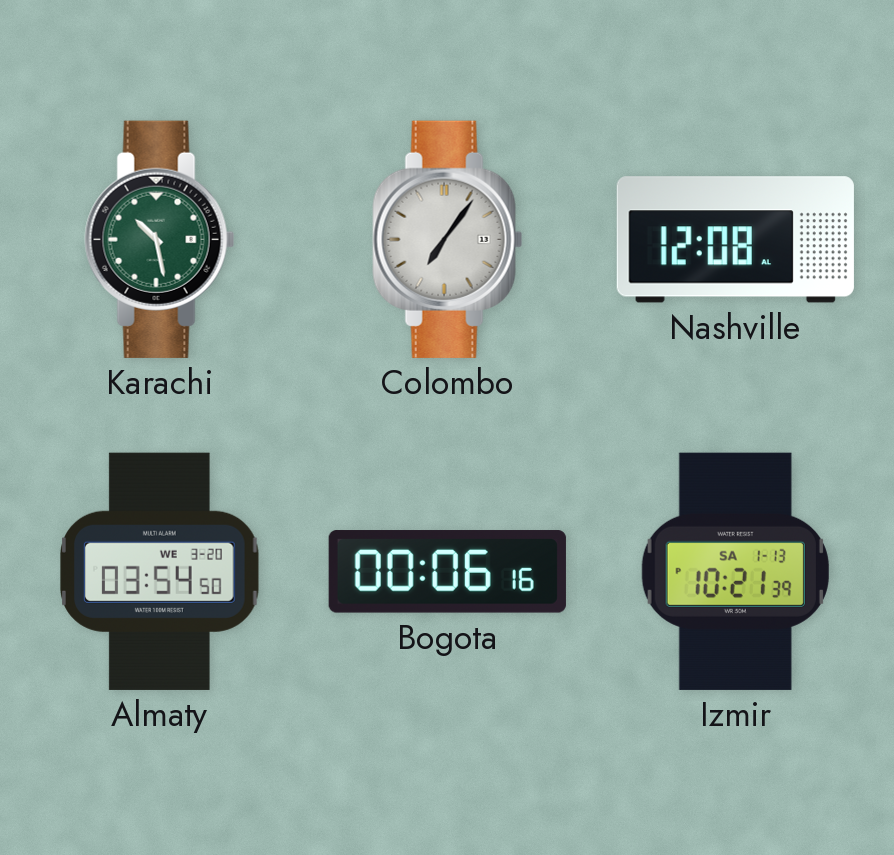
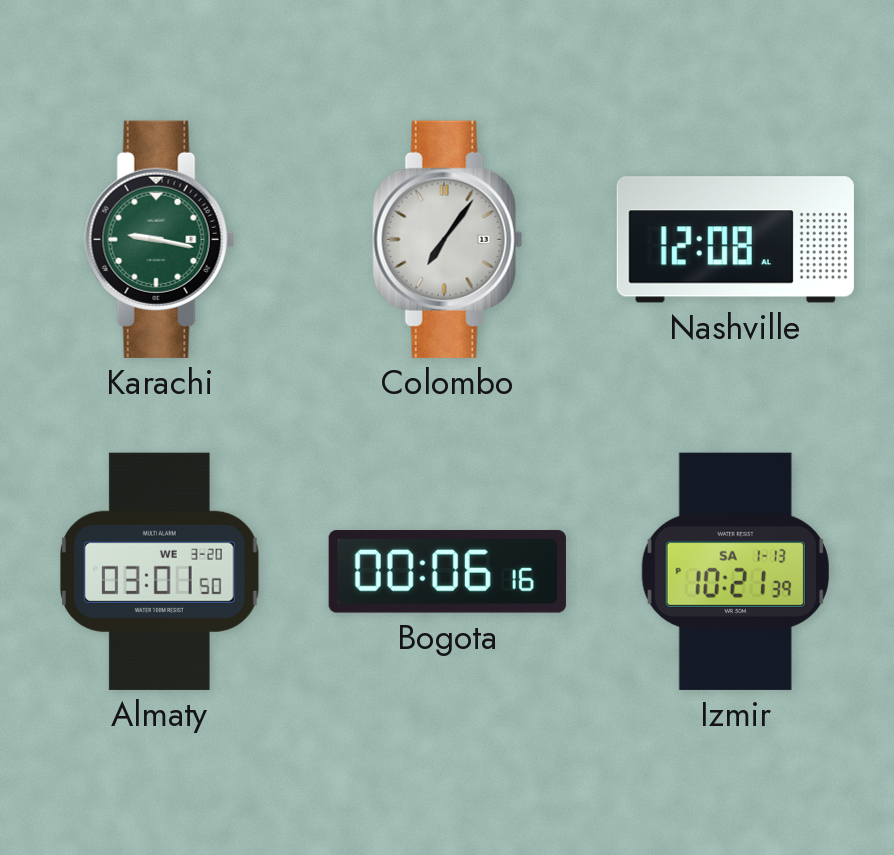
Karachi: 10:28 -> 9:17 (160, 239)
Almaty: 03:54 -> 03:01 (160, 571)
